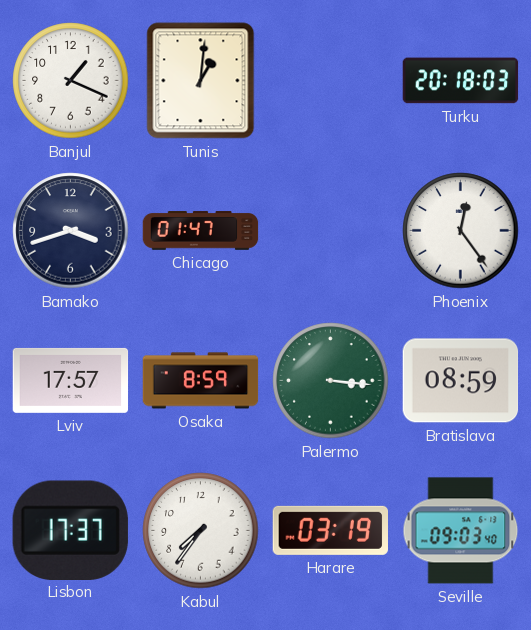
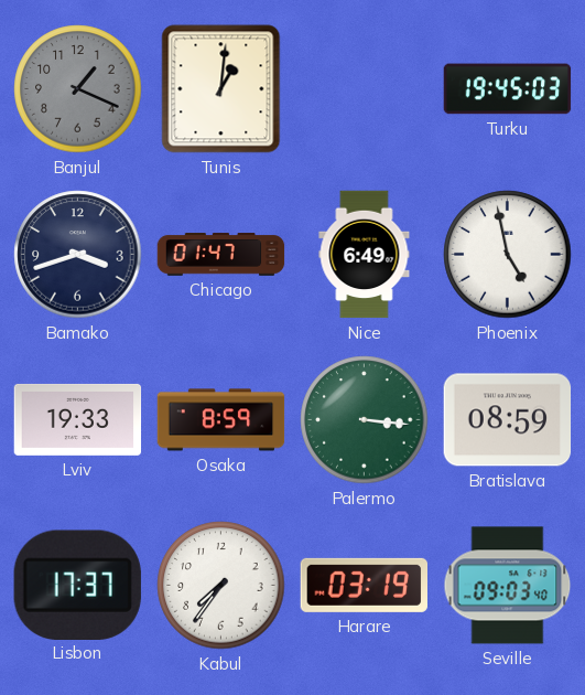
Banjul dial: white -> grey (78, 89)
Turku: 20:18 -> 19:45 (508, 89)
Nice: none -> 6:49 (365, 255)
Phoenix: 12:24 -> 4:58 (508, 255)
Lviv: 17:57 -> 19:33 (78, 419)
